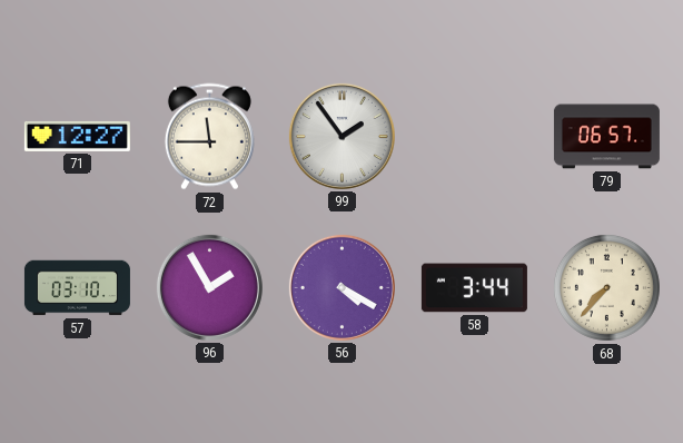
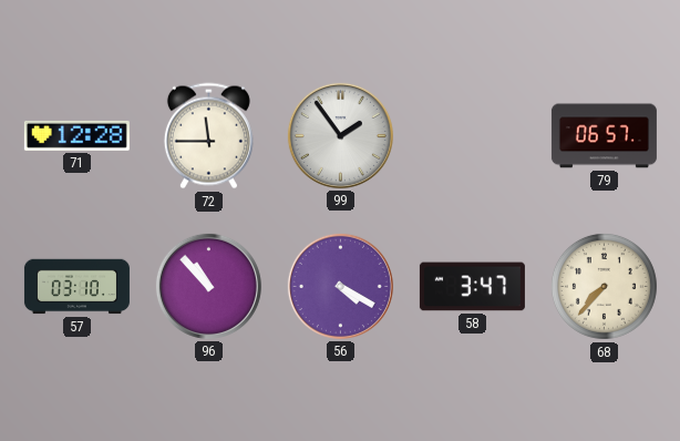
71: 12:27 -> 12:28 (76, 135)
96: 1:55 -> 10:53 (208, 286)
58: 3:44 -> 3:47 (472, 287)
